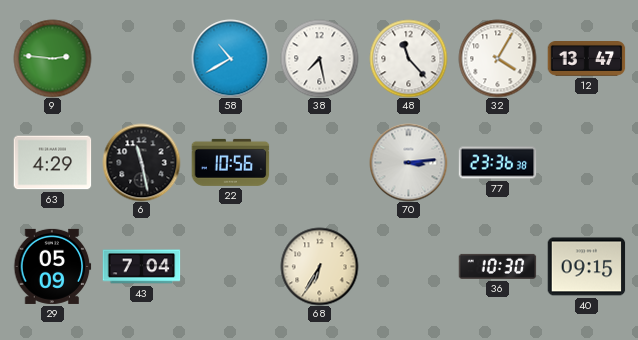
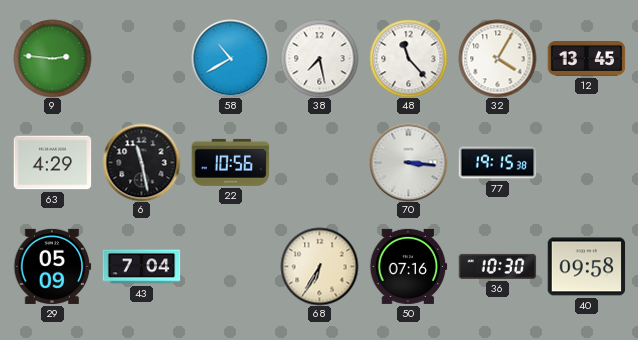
12: 13:47 -> 13:45 (586, 59)
70: 3:14 -> 3:16 (408, 162)
77: 23:36 -> 19:15 (497, 163)
50: none -> 07:16 (408, 266)
40: 09:15 -> 09:58 (586, 267)
